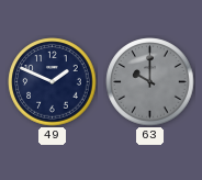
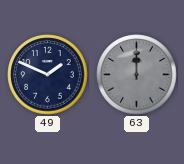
63: 10:00 -> 12:00 (137, 75)
